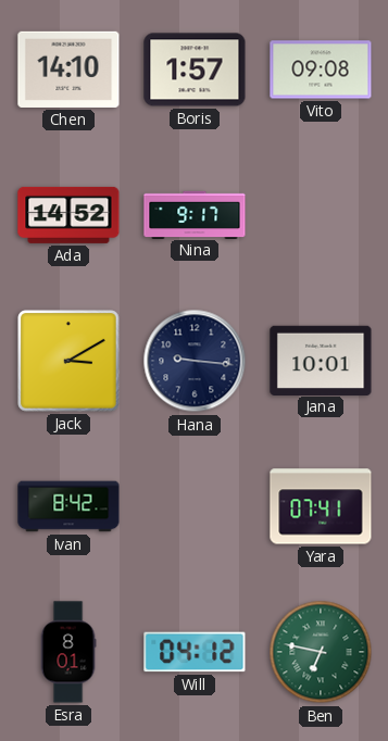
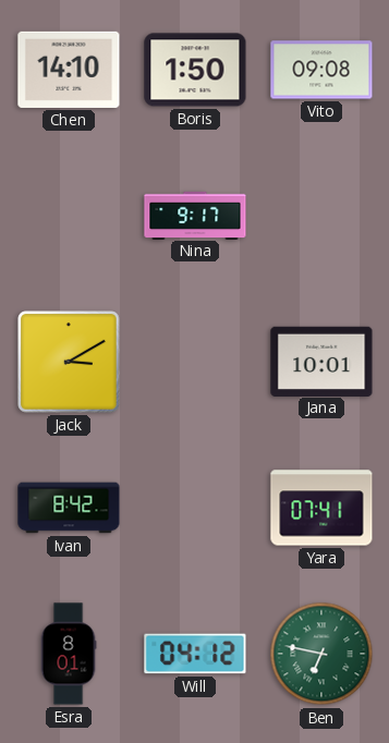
Boris: 1:57 -> 1:50 (195, 70)
Ada: 14:52 -> none (68, 215)
Hana: 9:16 -> none (195, 361)
